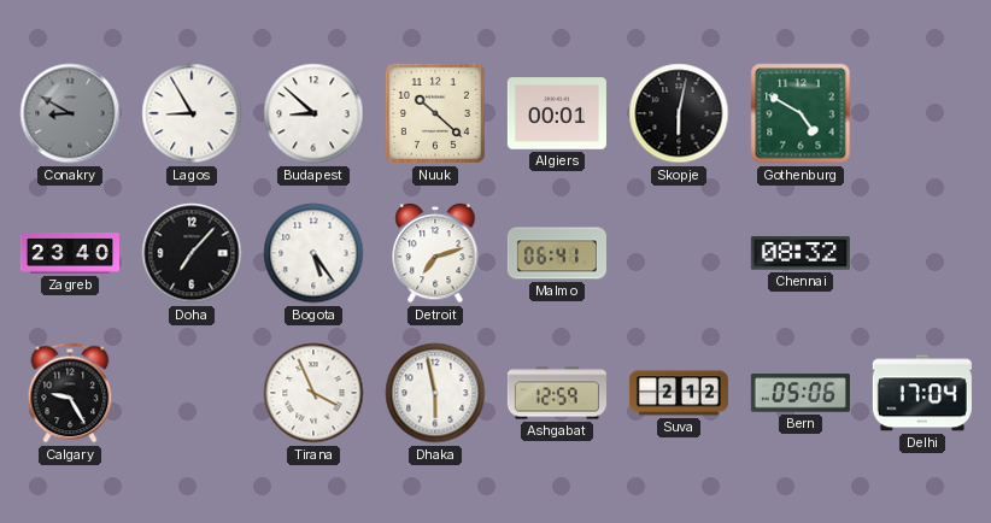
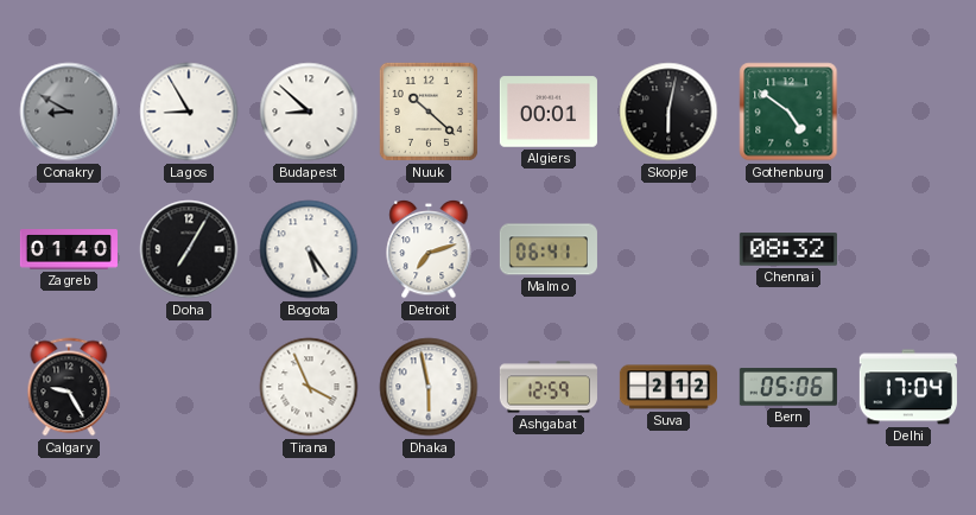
Gothenburg: 4:50 -> 4:51 (788, 112)
Zagreb: 23:40 -> 01:40 (69, 249)
Doha: 7:07 -> 7:05 (189, 249)
